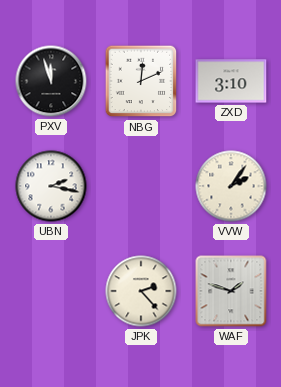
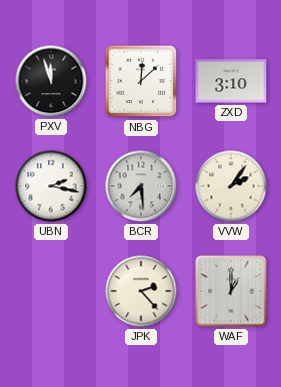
NBG: 12:11 -> 12:08 (141, 81)
BCR: none -> 7:29 (141, 186)
WAF: 1:48 -> 1:00 (231, 291)
